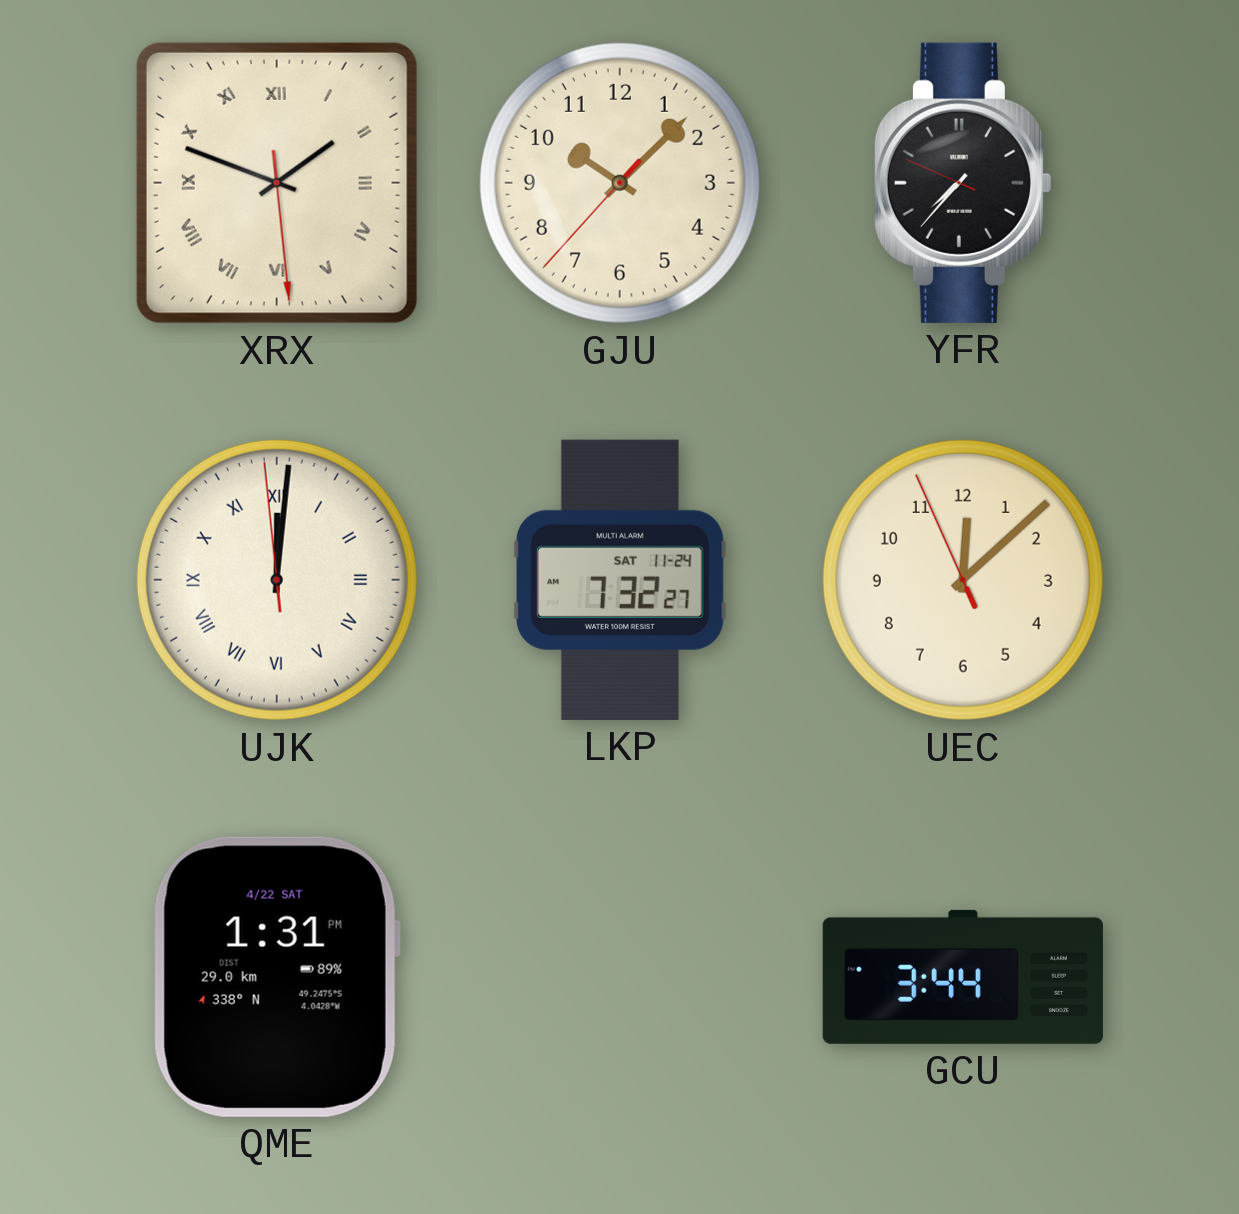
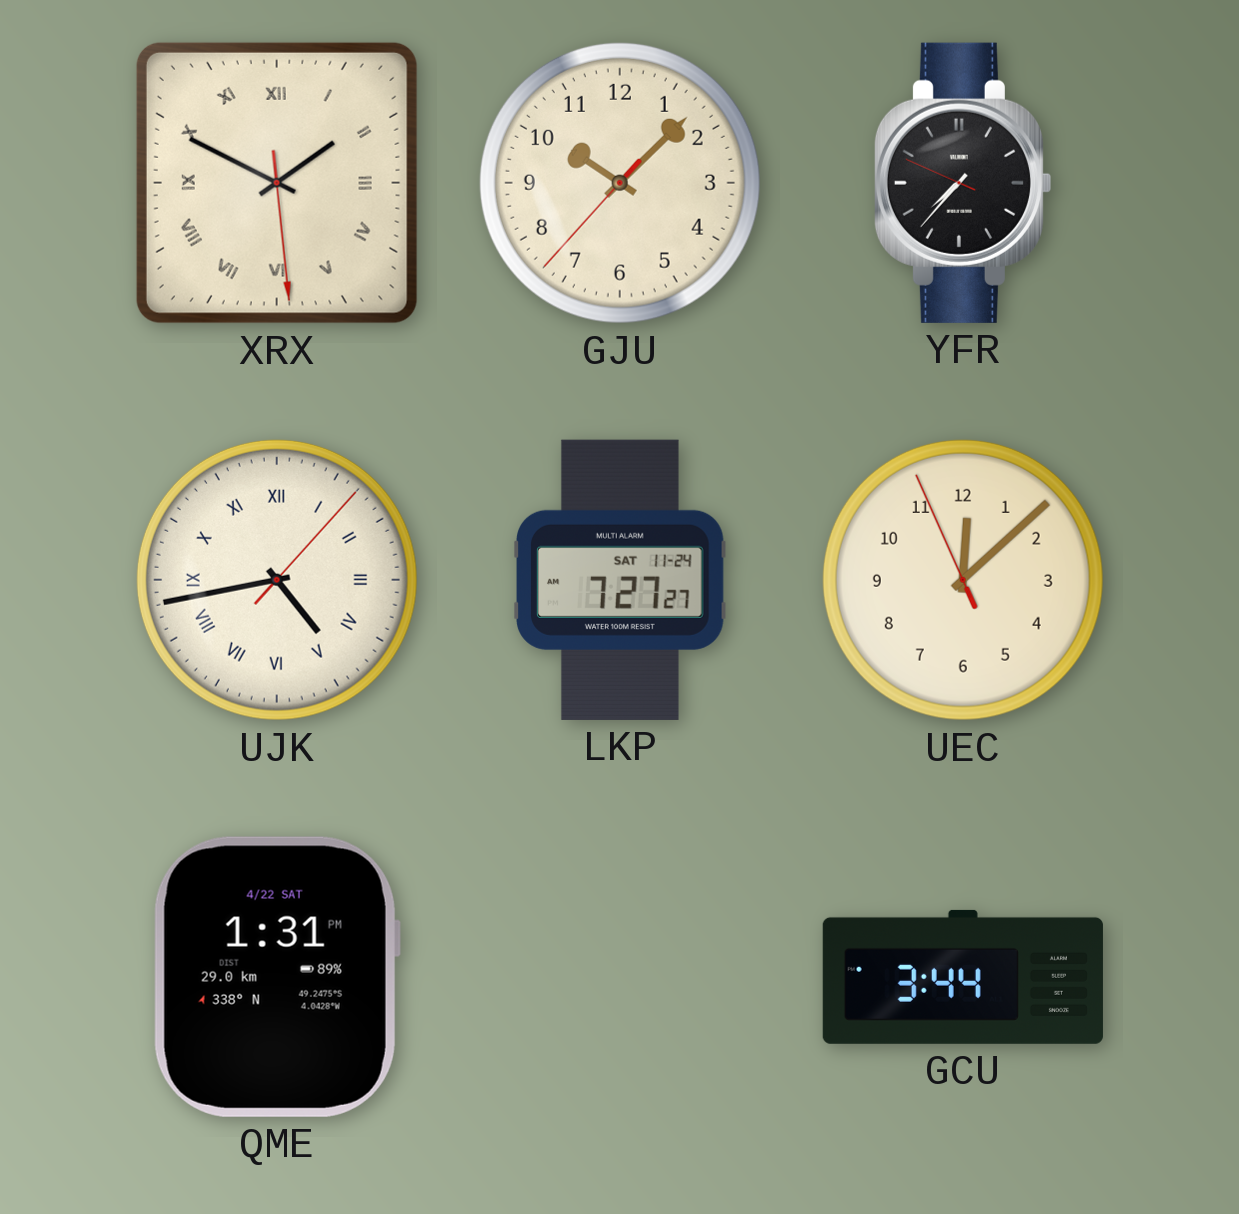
XRX: 1:48 -> 1:49 (277, 183)
UJK: 12:00 -> 4:43 (277, 580)
LKP: 7:32 -> 7:27 (620, 580)
